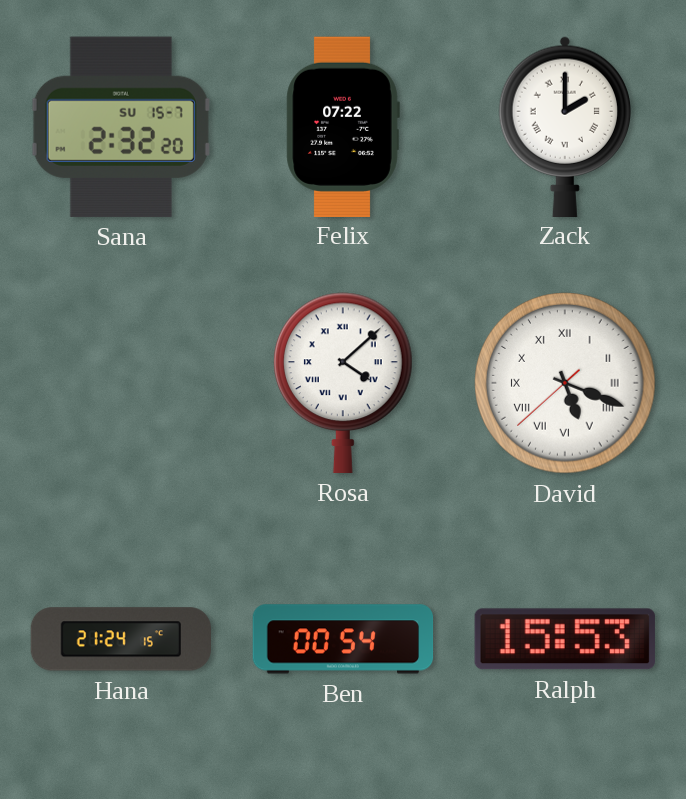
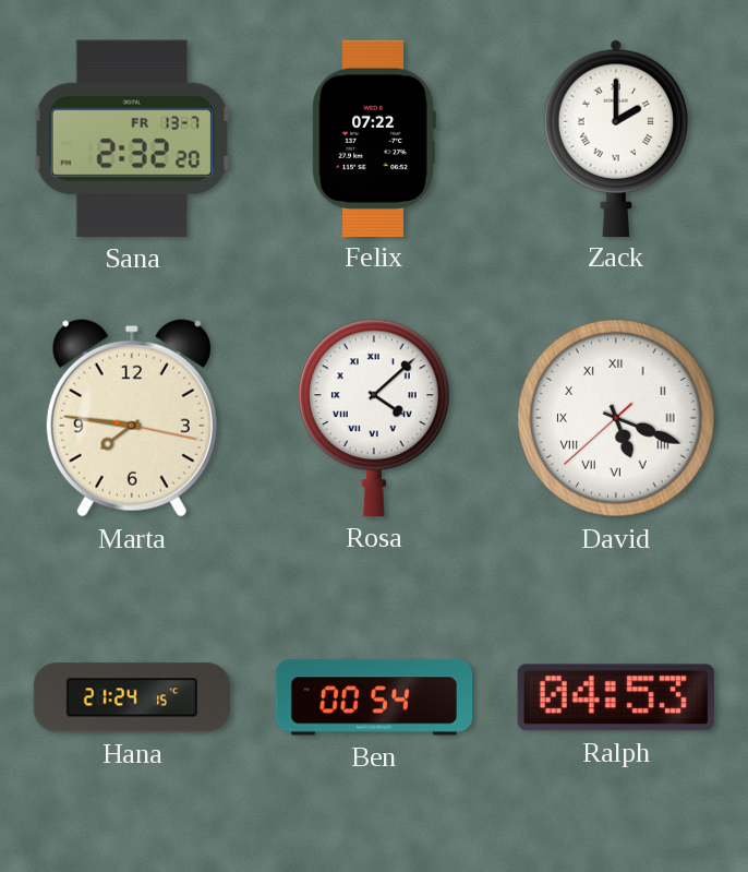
Sana date: SU 15-7 -> FR 13-7 (132, 139)
Marta: none -> 7:46 (132, 418)
Ralph: 15:53 -> 04:53 (616, 697)
